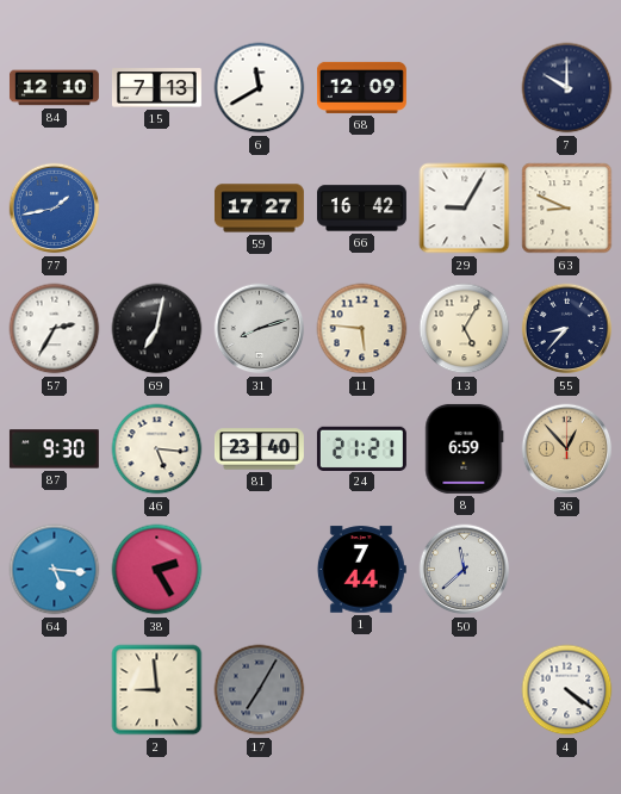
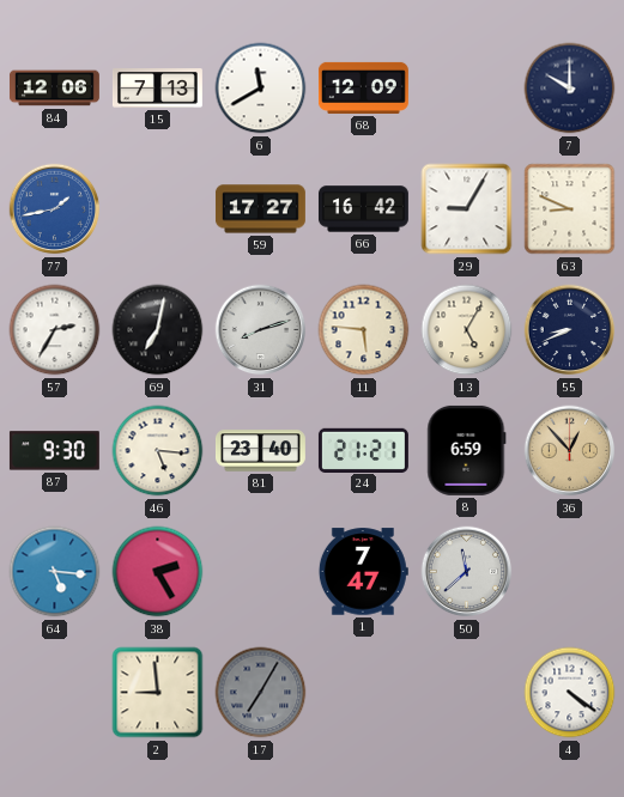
84: 12:10 -> 12:06 (54, 89)
55: 8:37 -> 8:41 (570, 330)
1: 7:44 -> 7:47 (363, 572)
